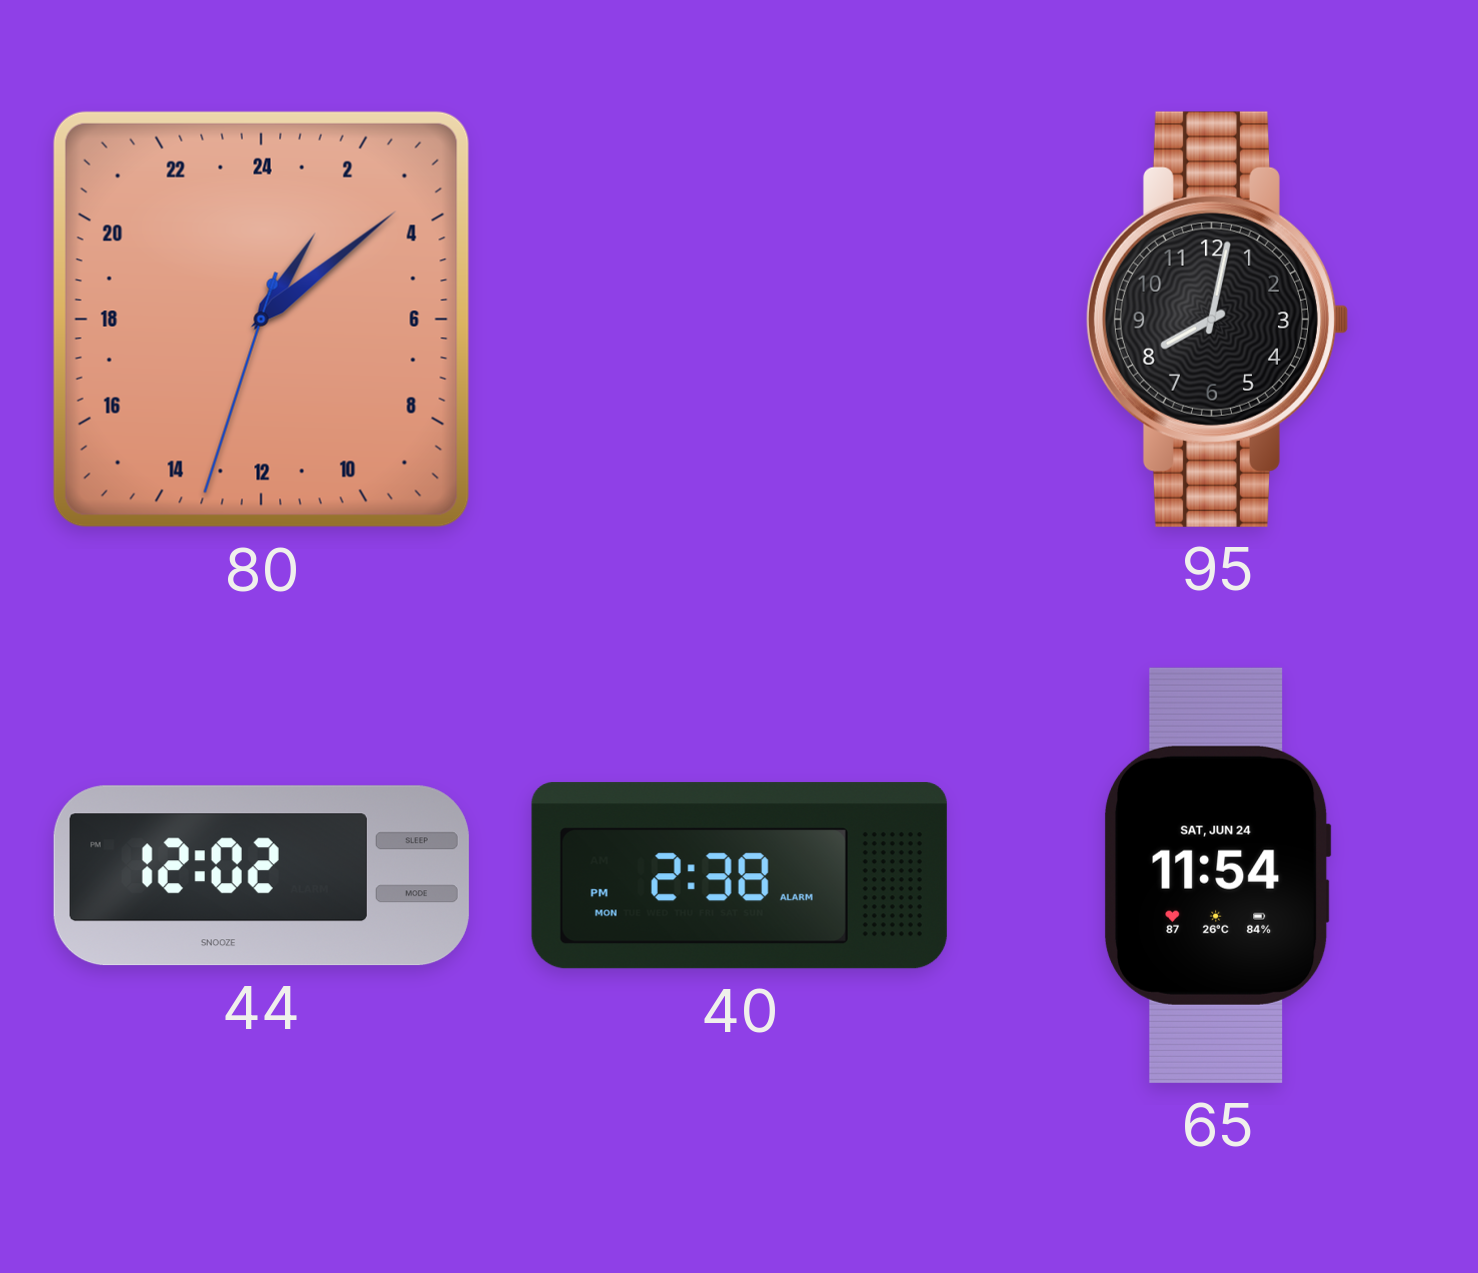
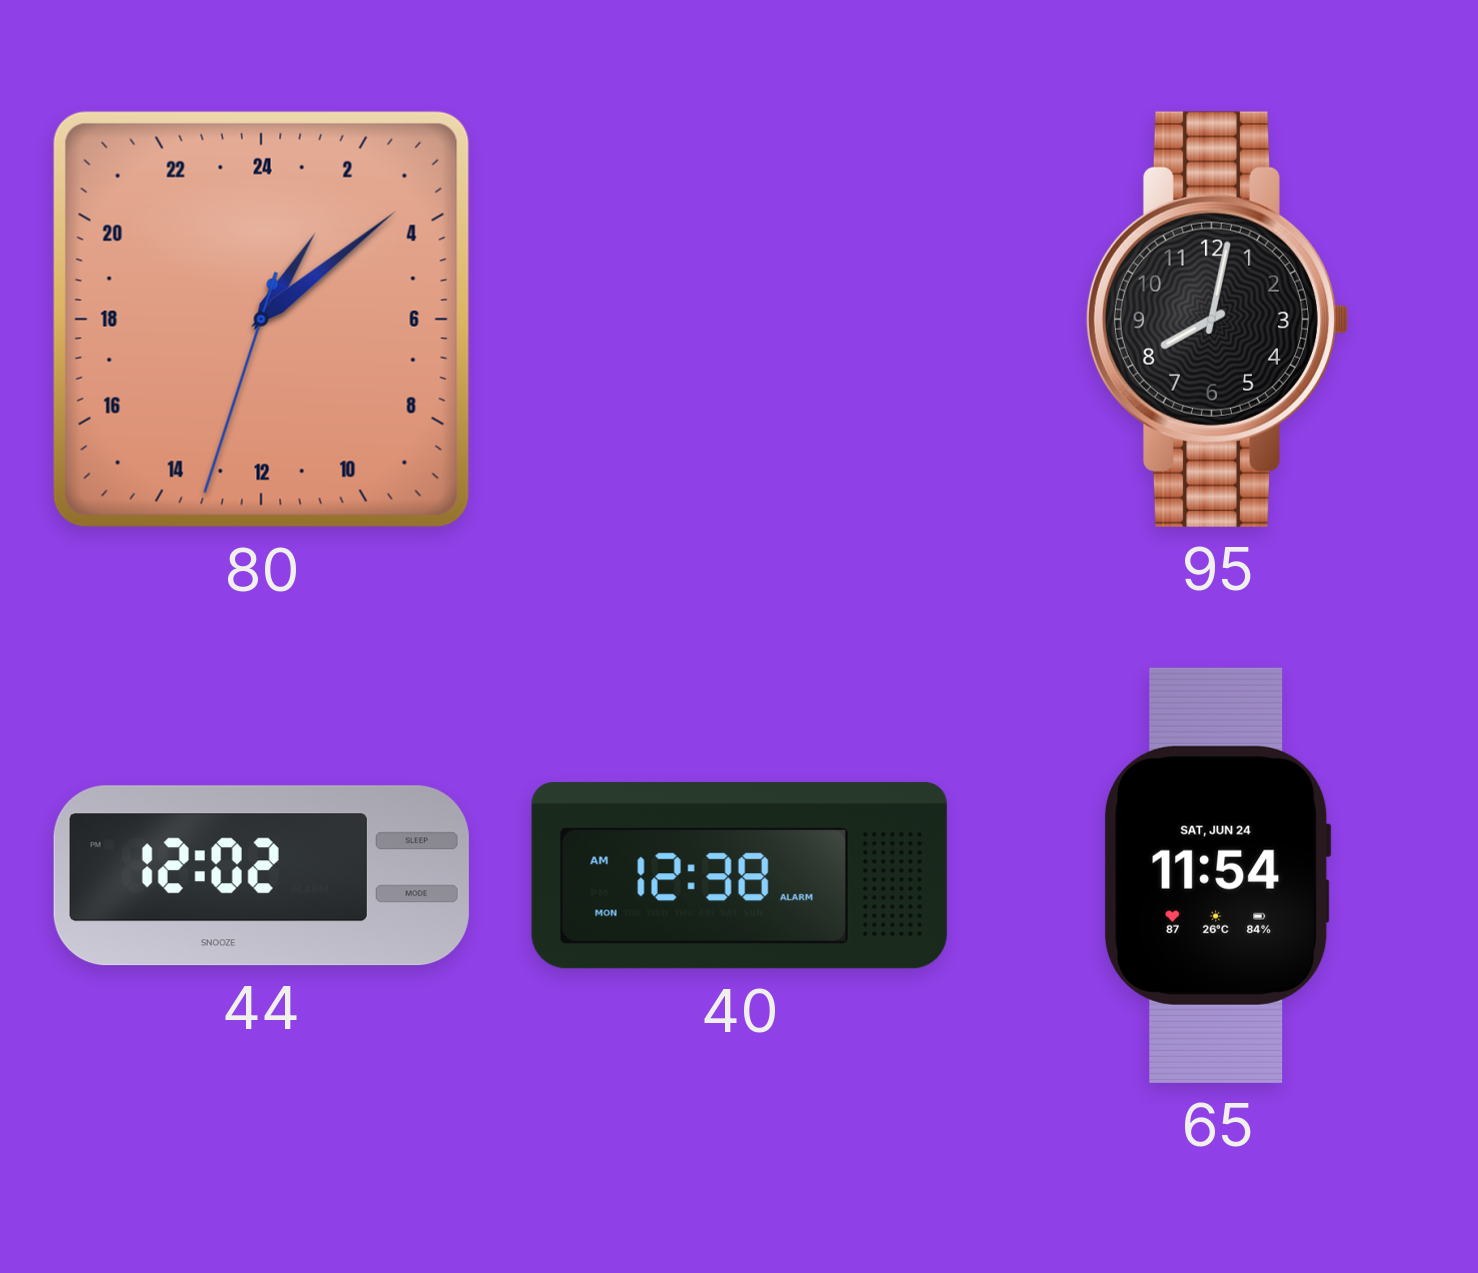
40: 2:38 -> 12:38 (739, 876)
